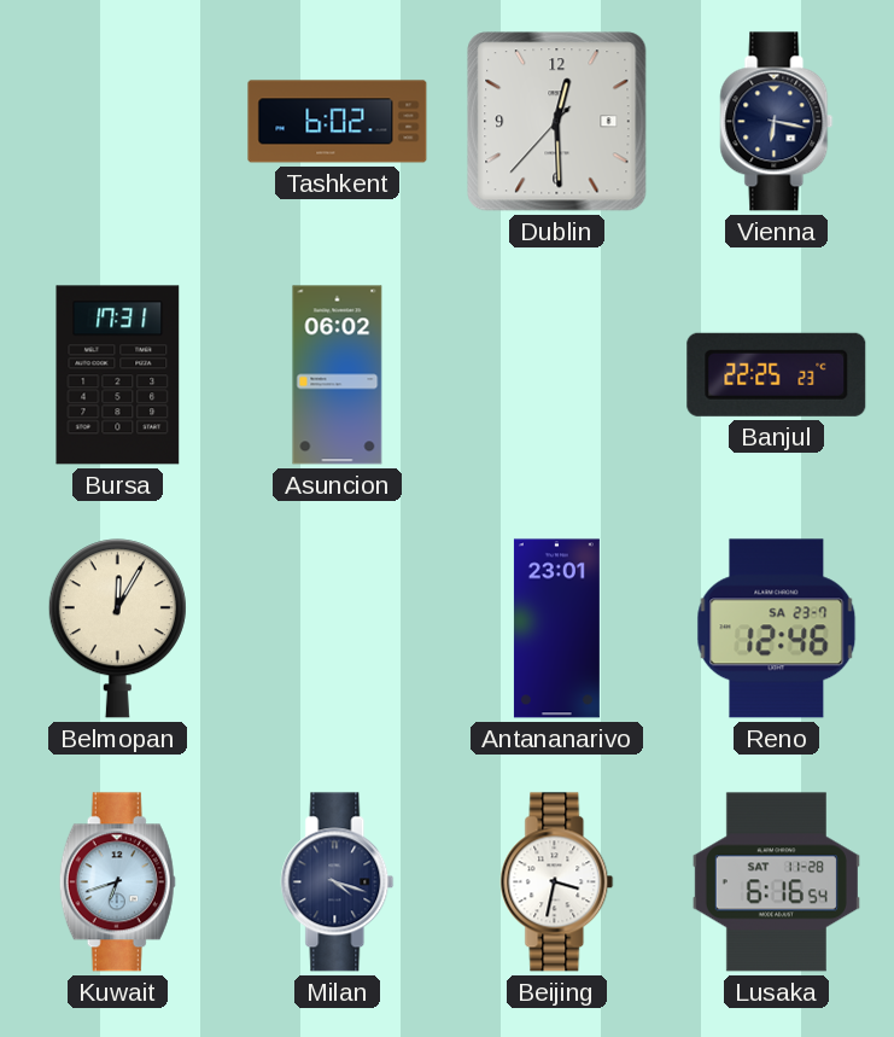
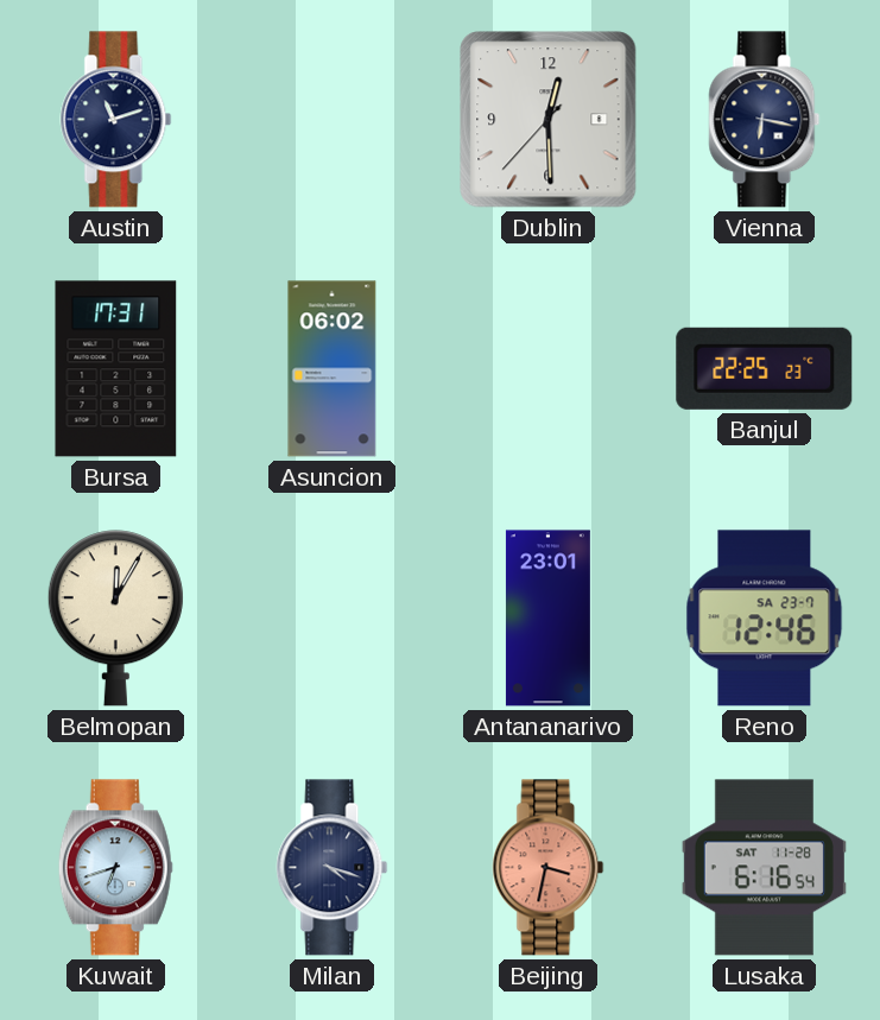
Austin: none -> 11:12 (116, 120)
Tashkent: 6:02 -> none (338, 122)
Beijing dial: white -> salmon (549, 868)
